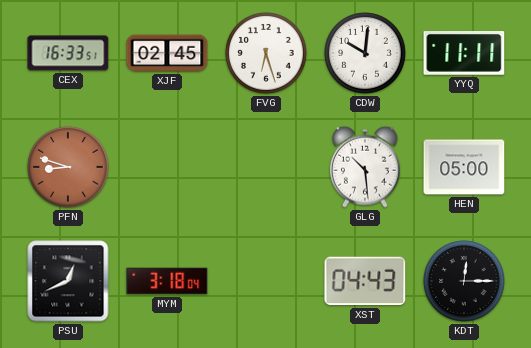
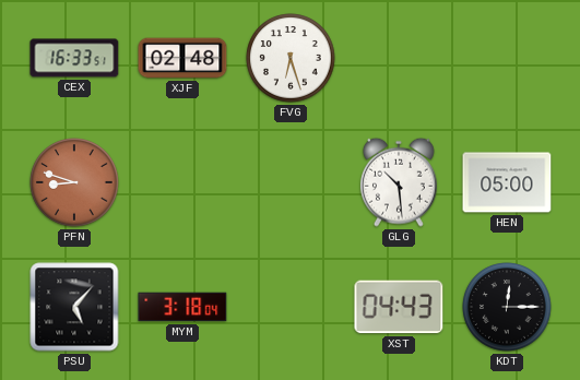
XJF: 02:45 -> 02:48 (182, 58)
CDW: 10:01 -> none (365, 53)
YYQ: 11:11 -> none (464, 54)
PSU: 12:41 -> 5:07 (74, 307)
